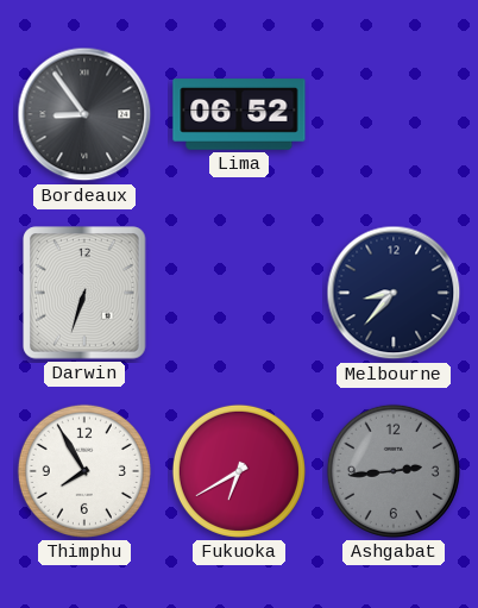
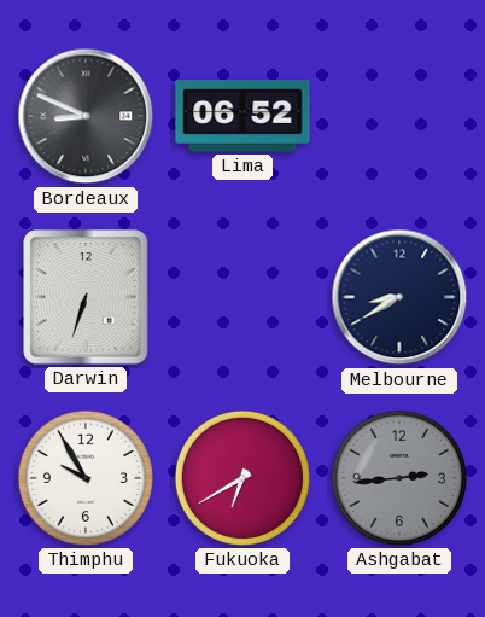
Bordeaux: 8:54 -> 8:49 (86, 116)
Melbourne: 8:37 -> 8:40 (399, 297)
Thimphu: 7:55 -> 9:55 (86, 478)
